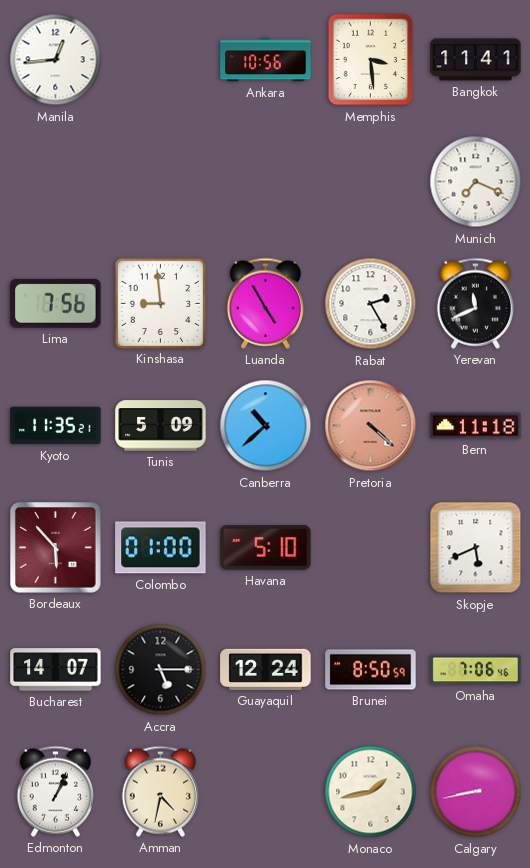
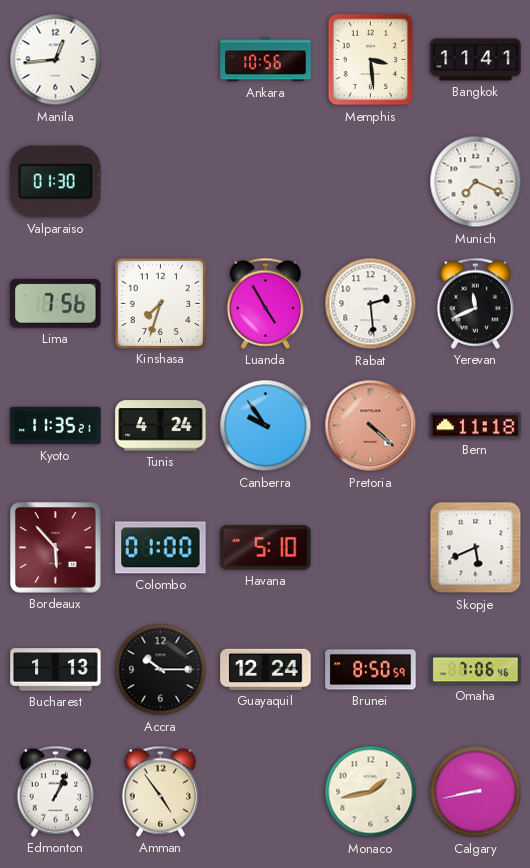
Valparaiso: none -> 01:30 (56, 182)
Kinshasa: 8:59 -> 7:33 (160, 303)
Rabat: 2:25 -> 2:29 (371, 304)
Tunis: 5:09 -> 4:24 (161, 426)
Canberra: 10:38 -> 9:54 (266, 426)
Bucharest: 14:07 -> 1:13 (56, 670)
Accra: 5:15 -> 10:15 (161, 670)
Amman: 4:32 -> 4:54 (160, 791)
